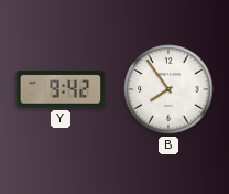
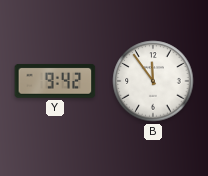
B: 7:54 -> 11:54 (153, 81)
